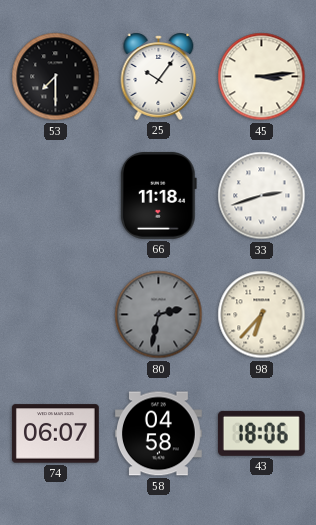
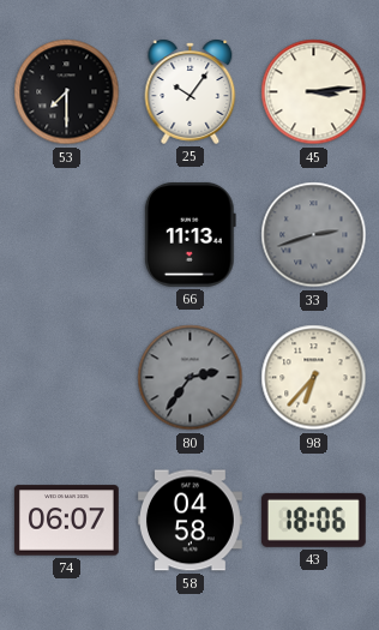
66: 11:18 -> 11:13 (189, 234)
33 dial: white -> grey (314, 235)
80: 2:32 -> 2:36 (191, 378)
